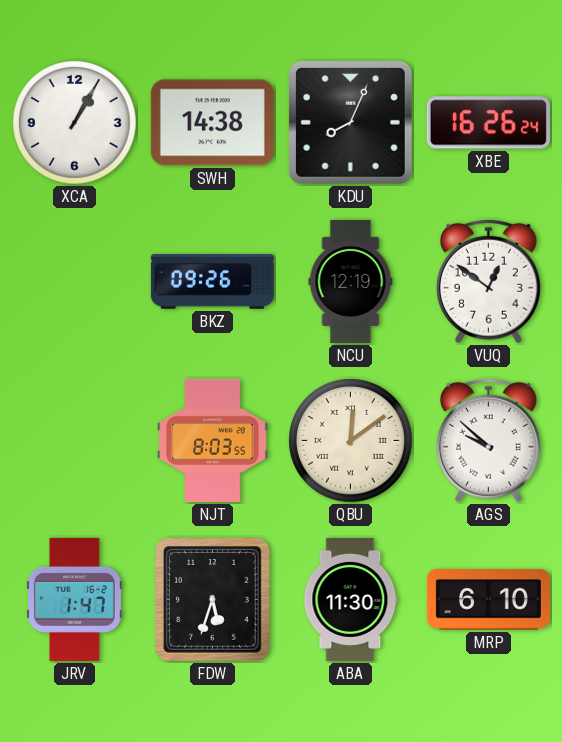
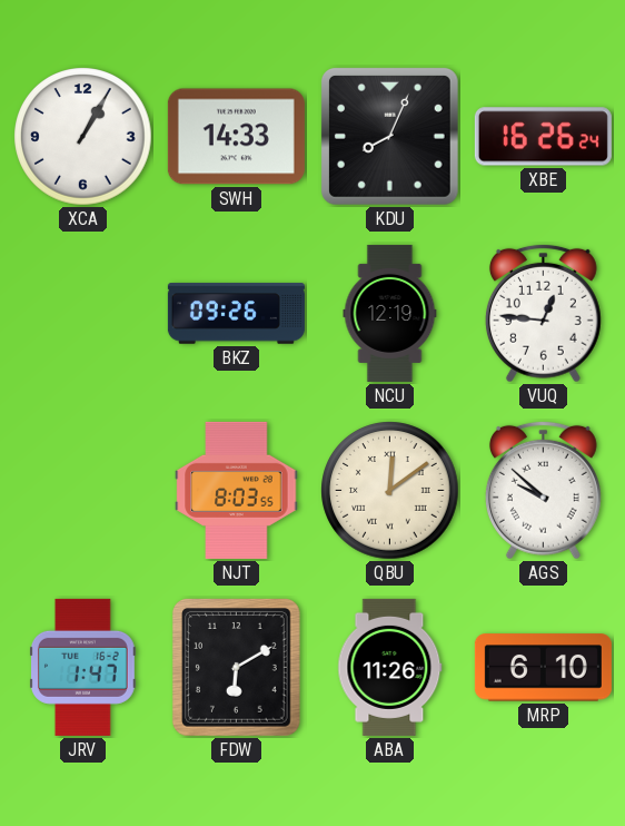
SWH: 14:38 -> 14:33 (236, 137)
VUQ: 12:51 -> 12:46 (543, 313)
FDW: 5:33 -> 6:10 (236, 668)
ABA: 11:30 -> 11:26 (390, 667)
